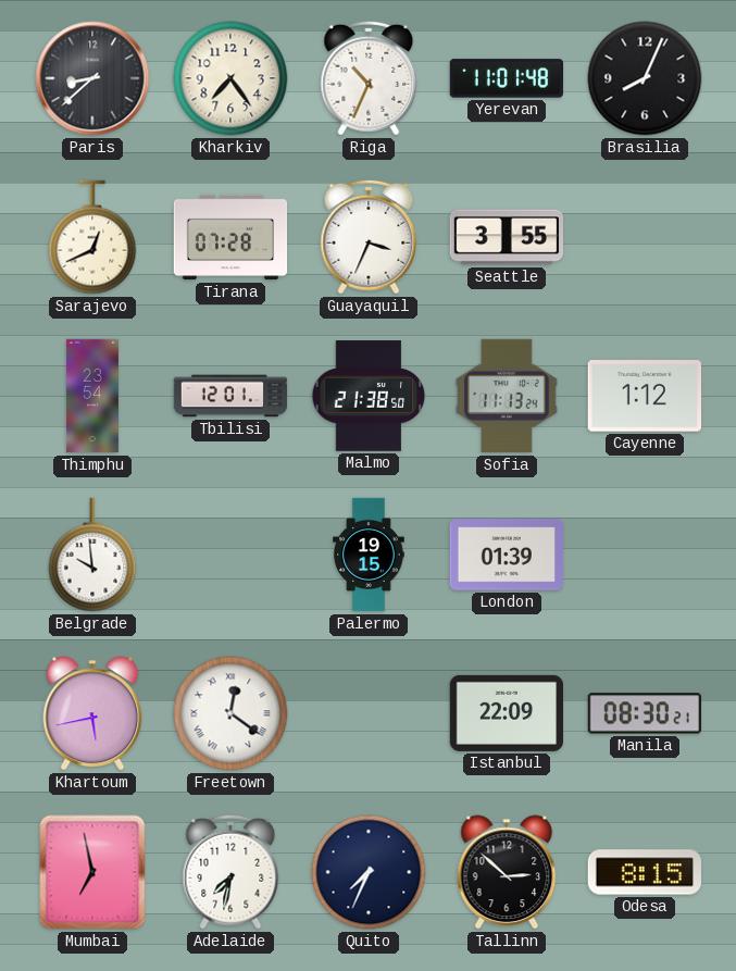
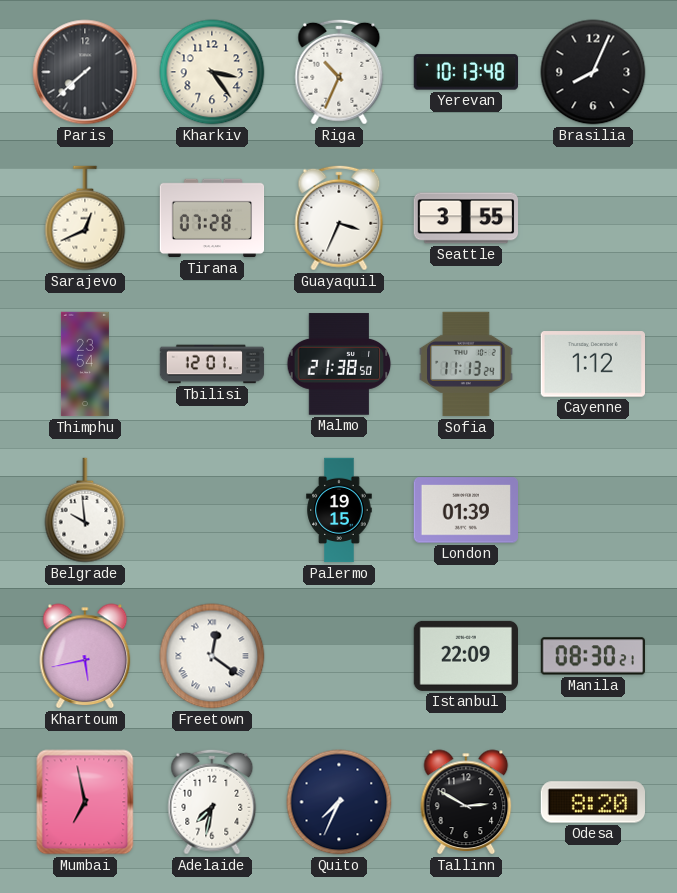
Paris: 8:38 -> 7:38 (85, 72)
Kharkiv: 7:24 -> 3:24 (212, 72)
Yerevan: 11:01 -> 10:13 (465, 72)
Tallinn: 2:52 -> 2:50 (466, 802)
Odesa: 8:15 -> 8:20 (592, 802)
